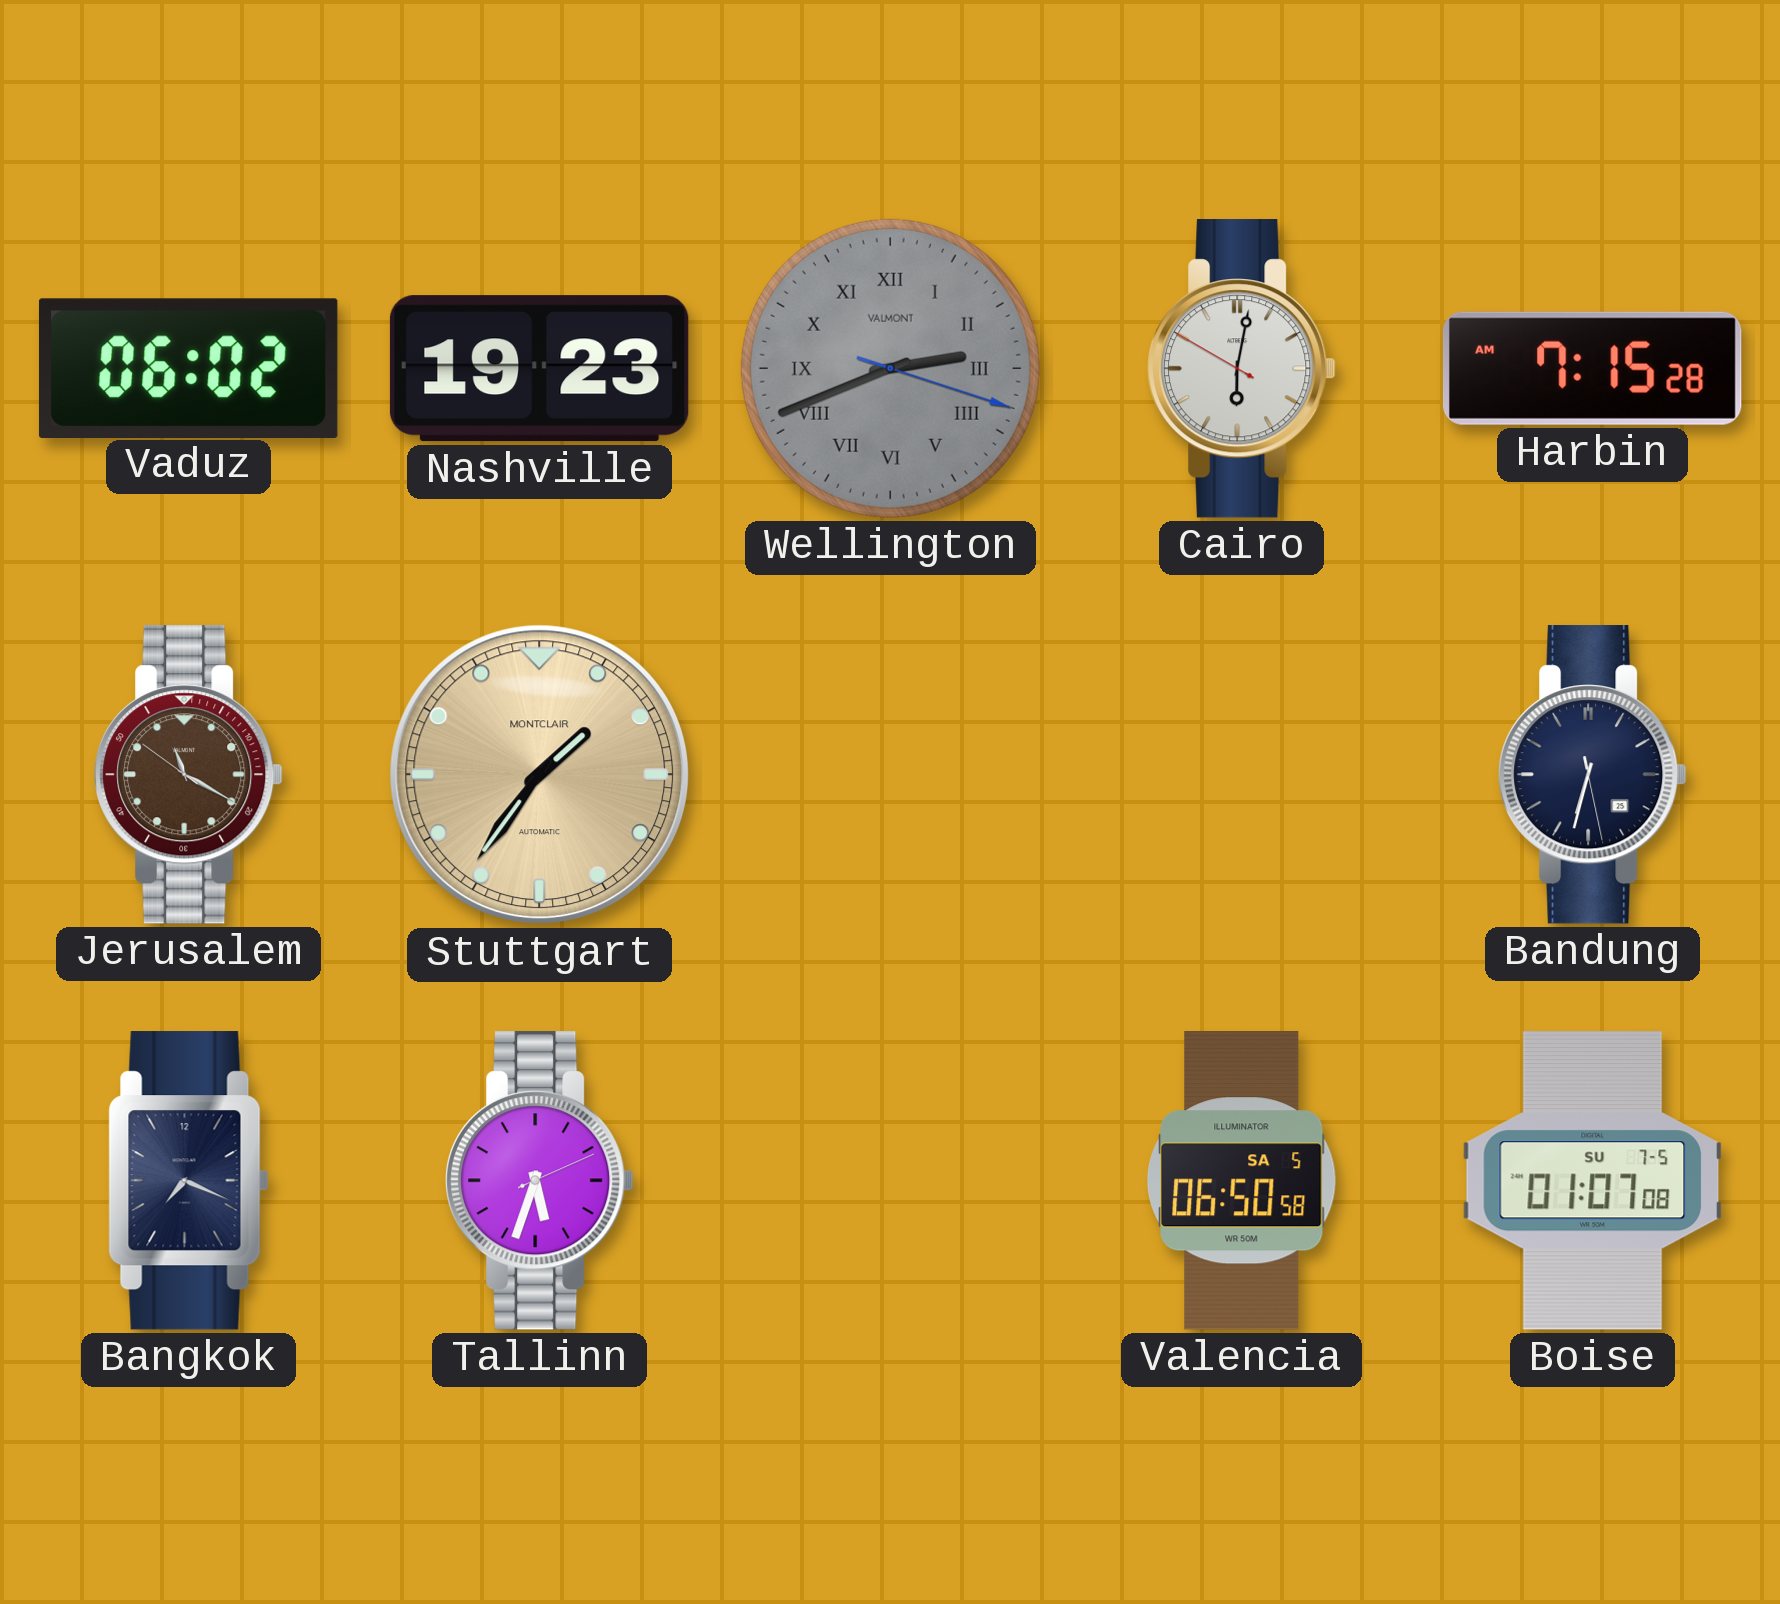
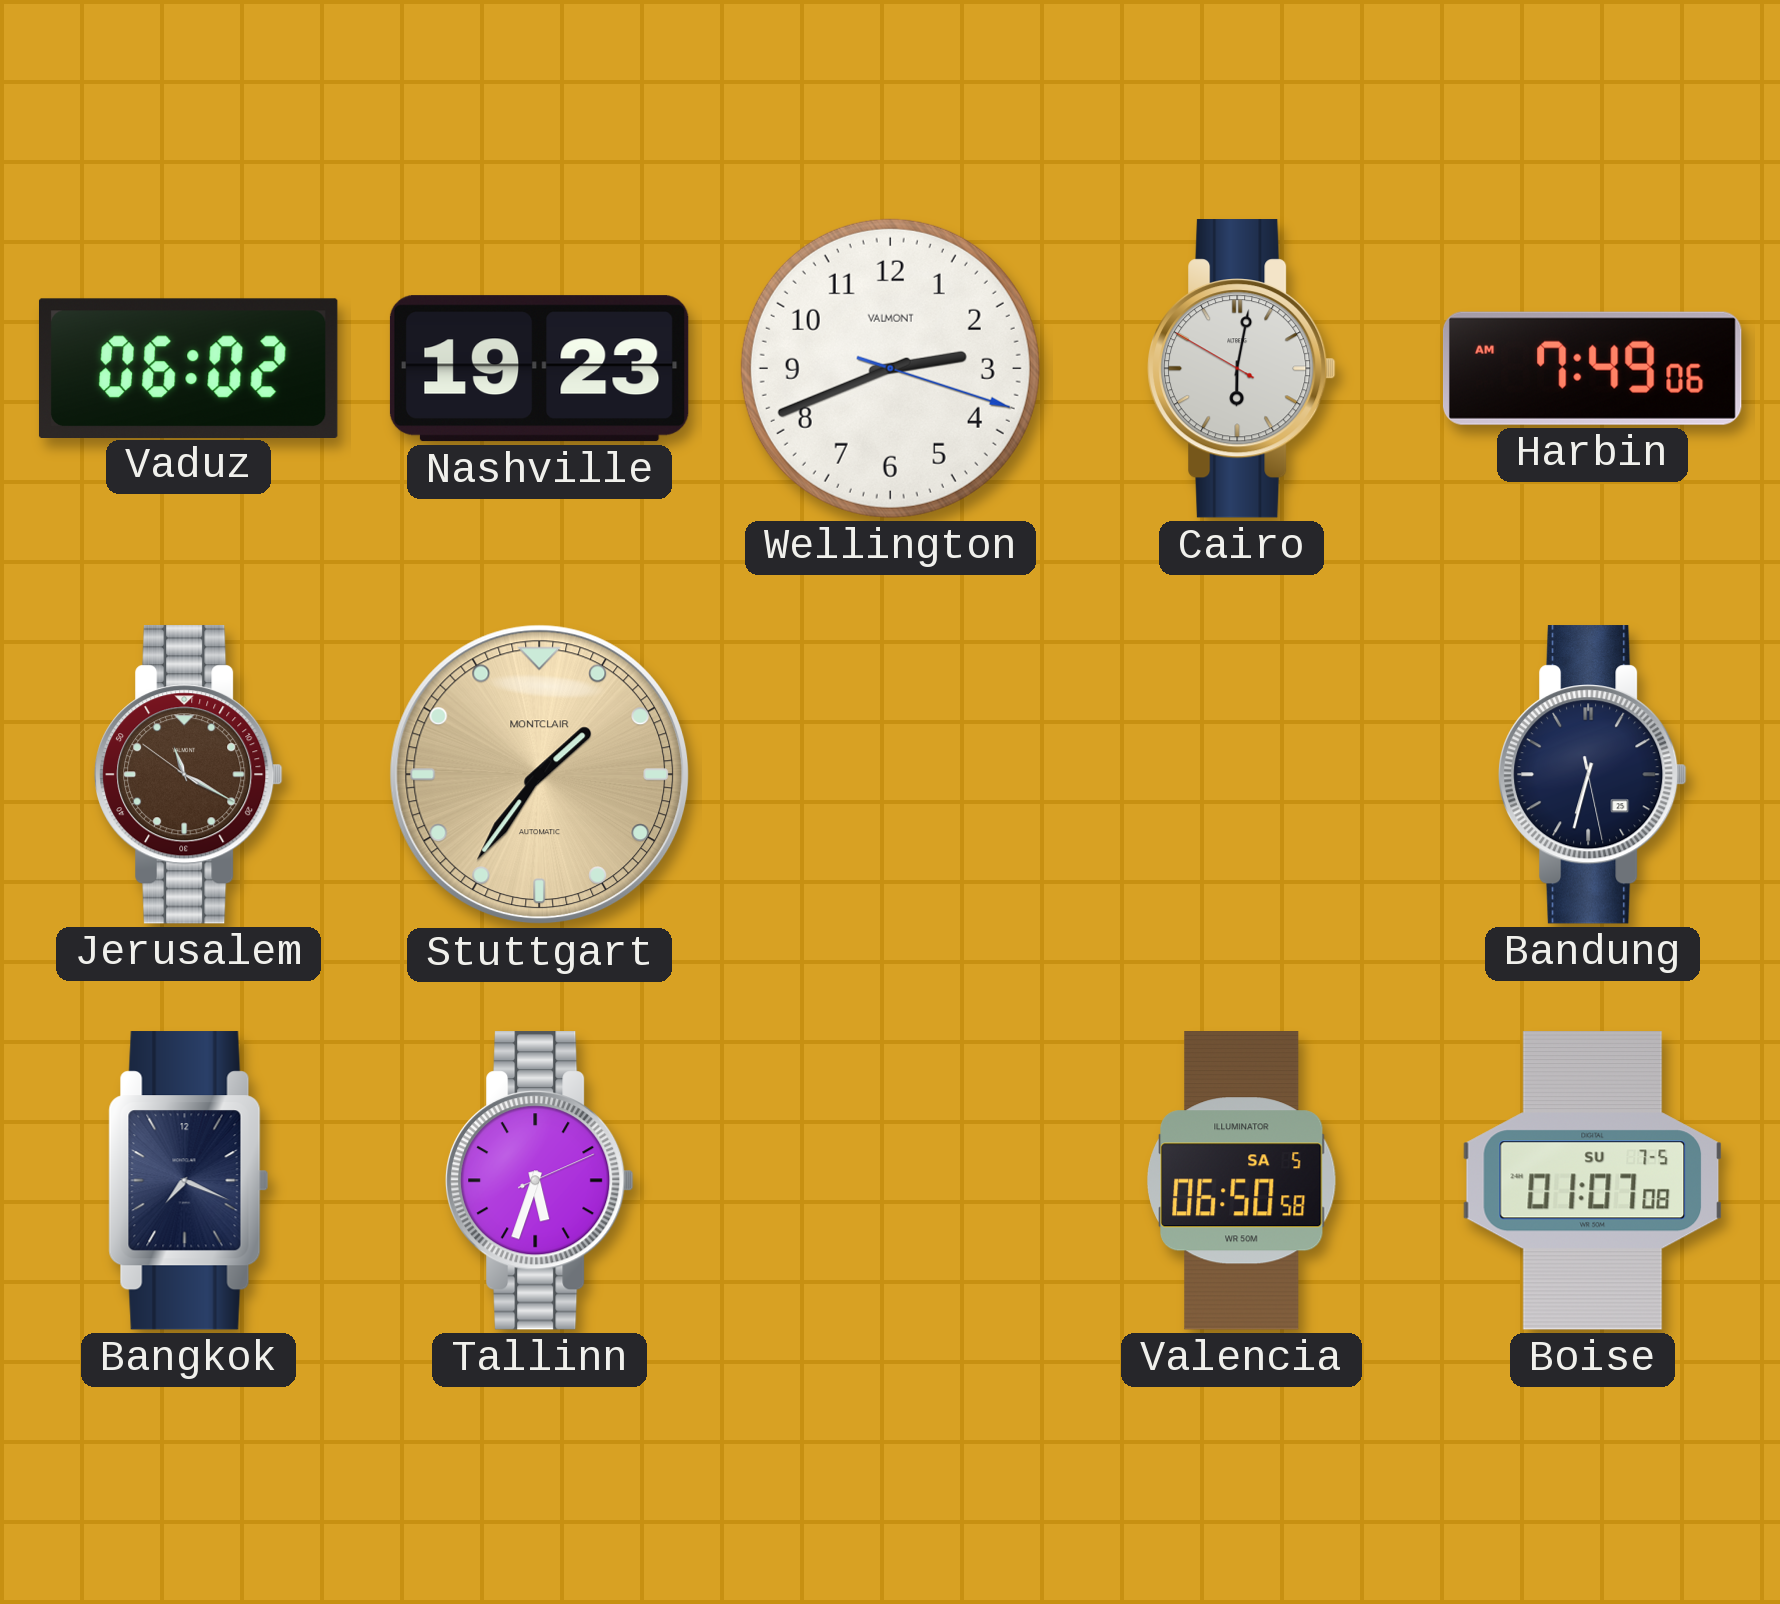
Wellington dial: grey -> white (890, 368)
Wellington numerals: Roman -> Arabic (890, 368)
Harbin: 7:15 -> 7:49 (1592, 368)
